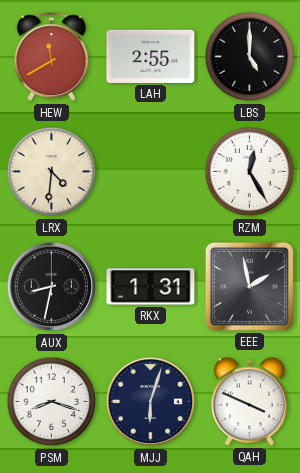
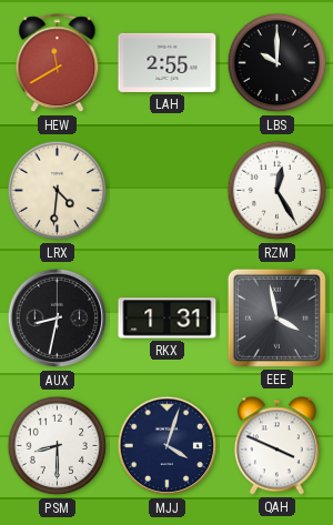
LBS: 5:00 -> 10:00 (277, 63)
EEE: 1:58 -> 3:58 (276, 317)
PSM: 8:18 -> 8:30 (58, 446)
MJJ: 6:03 -> 4:03 (168, 446)
